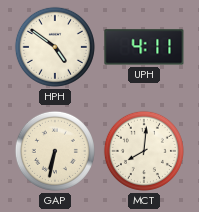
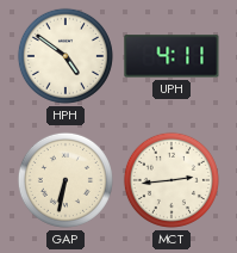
MCT: 8:01 -> 2:44 (171, 180)
